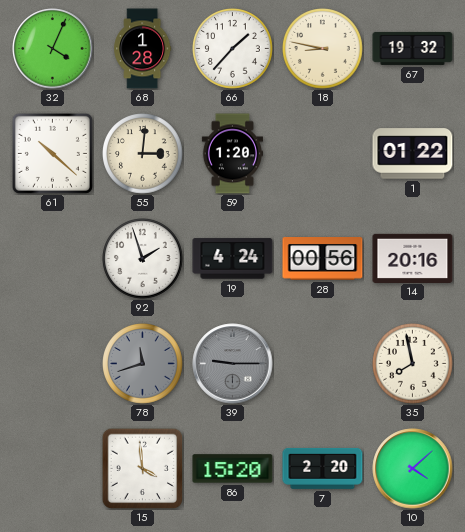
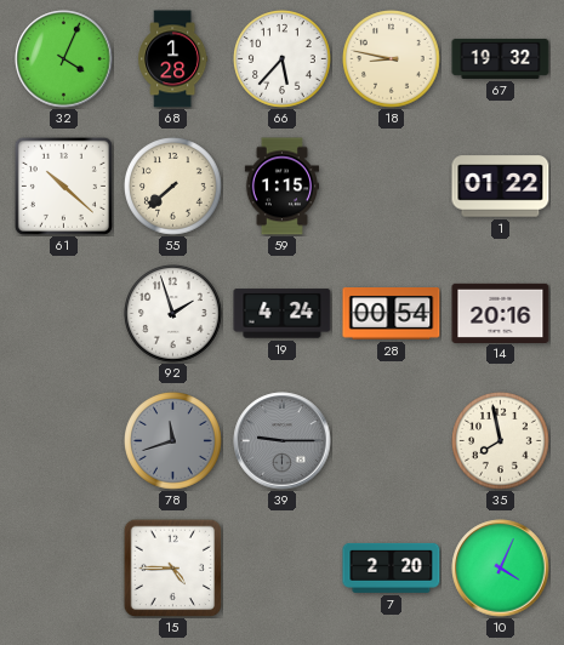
66: 1:37 -> 5:37 (283, 59)
55: 3:01 -> 7:38 (173, 187)
59: 1:20 -> 1:15 (281, 187)
28: 00:56 -> 00:54 (392, 314)
15: 3:59 -> 4:45 (172, 567)
86: 15:20 -> none (233, 469)
10: 4:08 -> 4:04 (501, 569)
